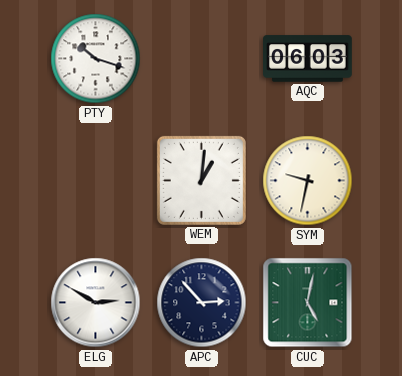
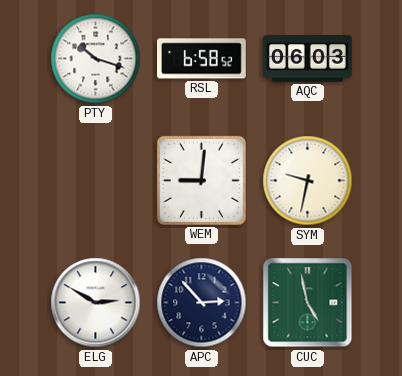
RSL: none -> 6:58 (202, 59)
WEM: 1:01 -> 9:01 (201, 180)
CUC: 5:02 -> 4:58 (308, 303)
